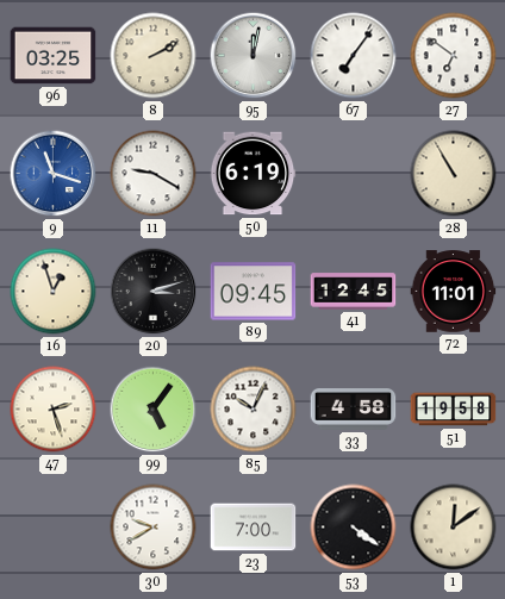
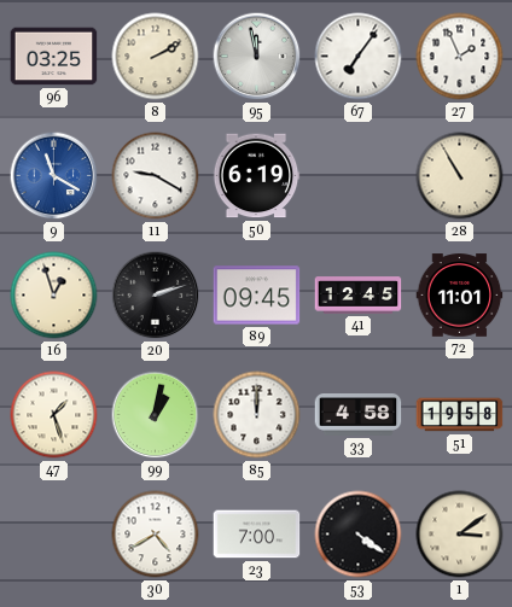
95: 12:02 -> 11:58 (257, 57)
27: 6:51 -> 1:56 (460, 57)
9: 11:18 -> 11:20 (54, 176)
20: 3:12 -> 2:12 (156, 296)
47: 2:27 -> 1:27 (54, 415)
99: 5:06 -> 1:02 (156, 415)
85: 10:04 -> 12:00 (257, 415)
30: 9:40 -> 4:40 (156, 535)
1: 12:09 -> 3:09 (460, 535)
